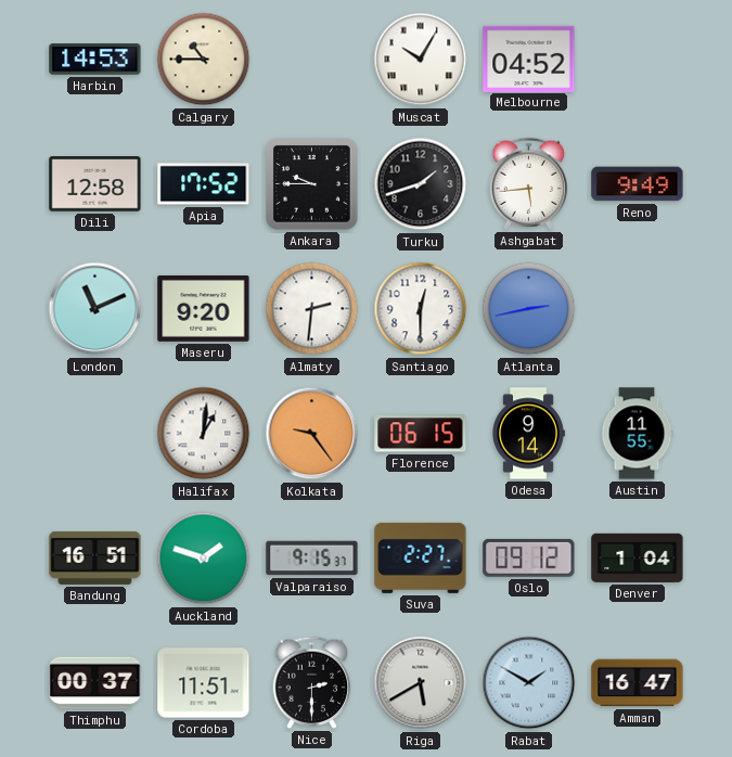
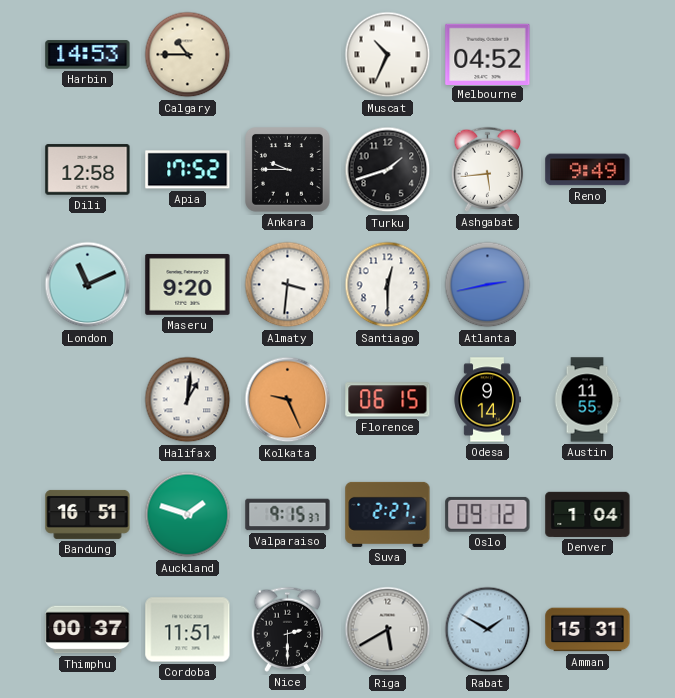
Muscat: 10:05 -> 10:34 (388, 55)
Almaty: 2:31 -> 3:31 (288, 285)
Kolkata: 9:24 -> 9:26 (288, 400)
Amman: 16:47 -> 15:31 (588, 630)
